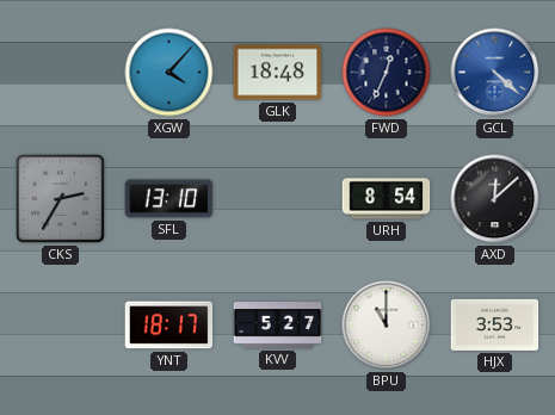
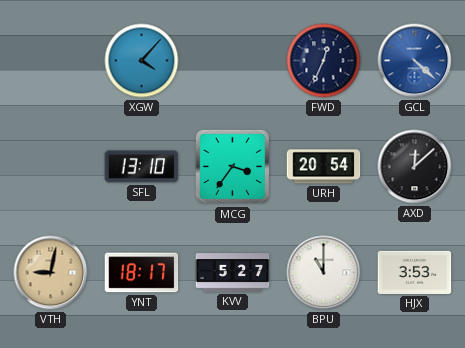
GLK: 18:48 -> none (278, 73)
CKS: 2:35 -> none (60, 198)
MCG: none -> 3:36 (233, 167)
URH: 8:54 -> 20:54 (324, 167)
VTH: none -> 9:02 (51, 273)
